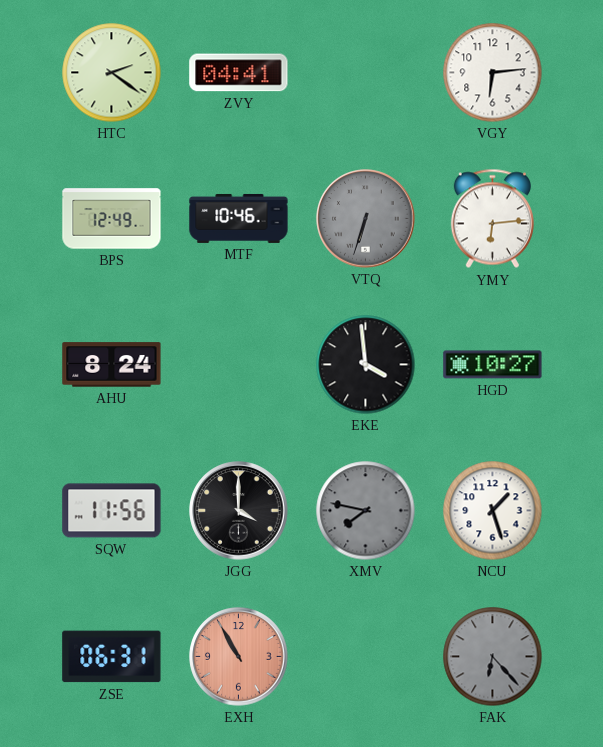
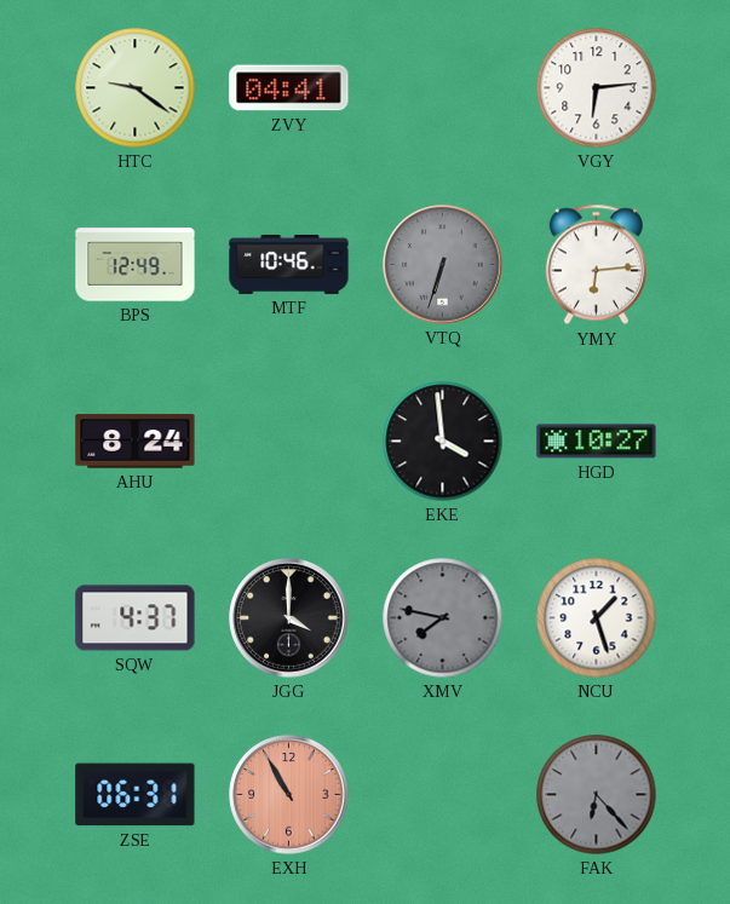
HTC: 2:21 -> 9:21 (136, 88)
SQW: 11:56 -> 4:37 (136, 618)
